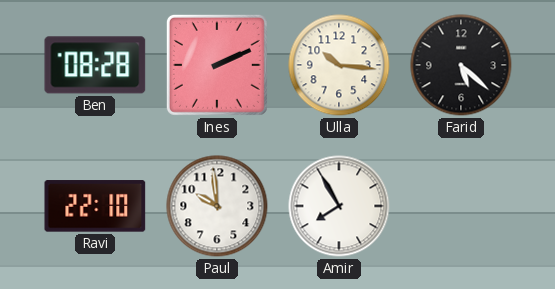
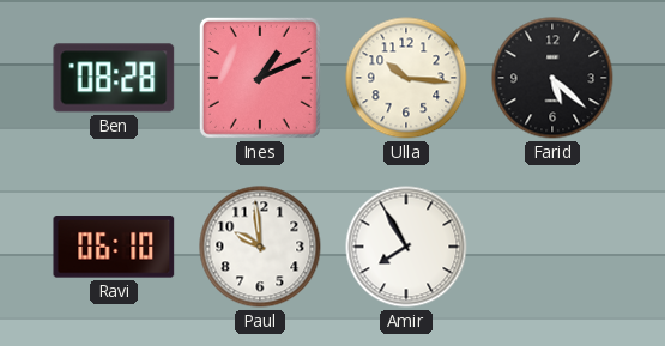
Ines: 2:11 -> 1:11 (260, 78)
Ravi: 22:10 -> 06:10 (114, 247)
